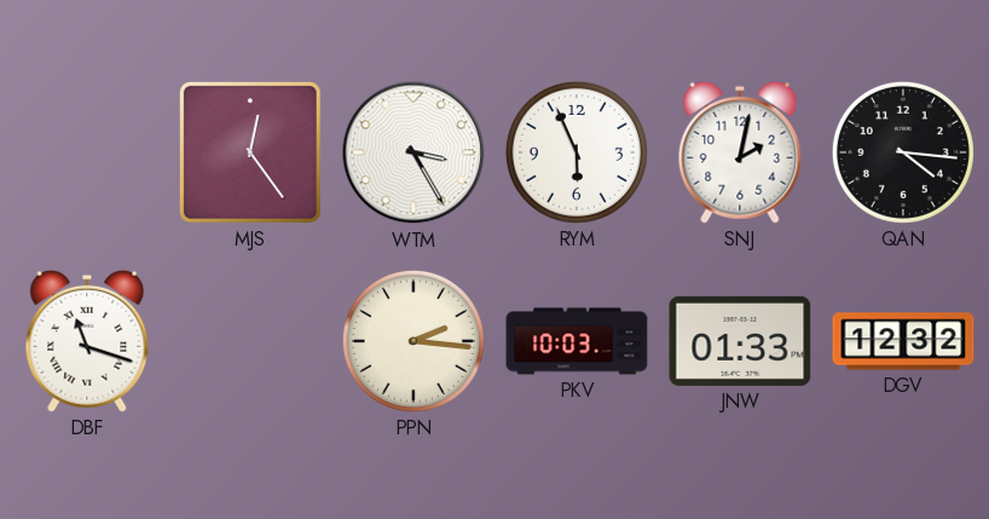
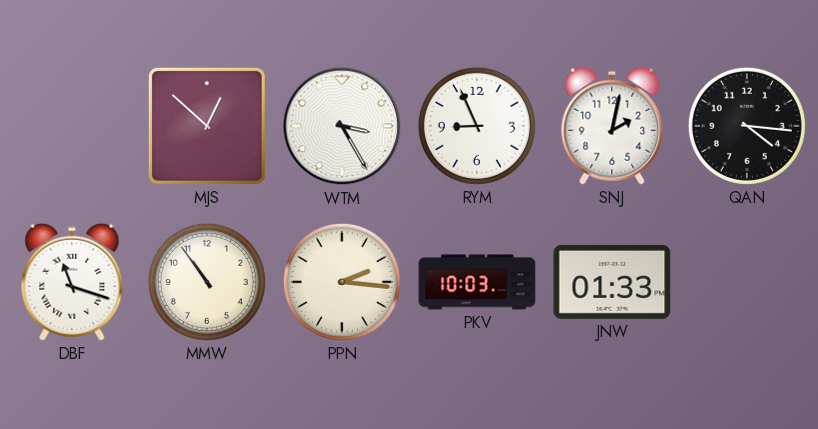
MJS: 12:24 -> 12:52 (207, 126)
RYM: 5:56 -> 8:56 (477, 126)
MMW: none -> 10:54 (207, 282)
DGV: 12:32 -> none (903, 341)
